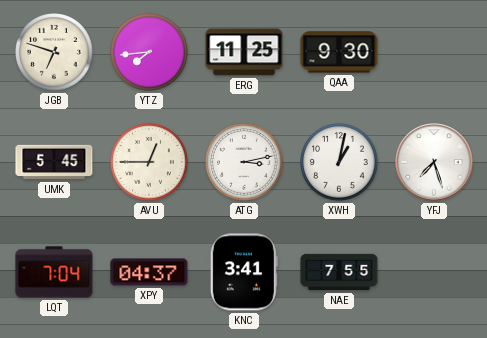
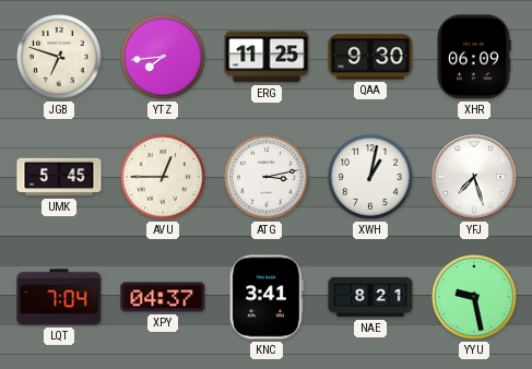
XHR: none -> 06:09 (474, 57)
NAE: 7:55 -> 8:21 (370, 297)
YYU: none -> 9:28 (475, 298)
